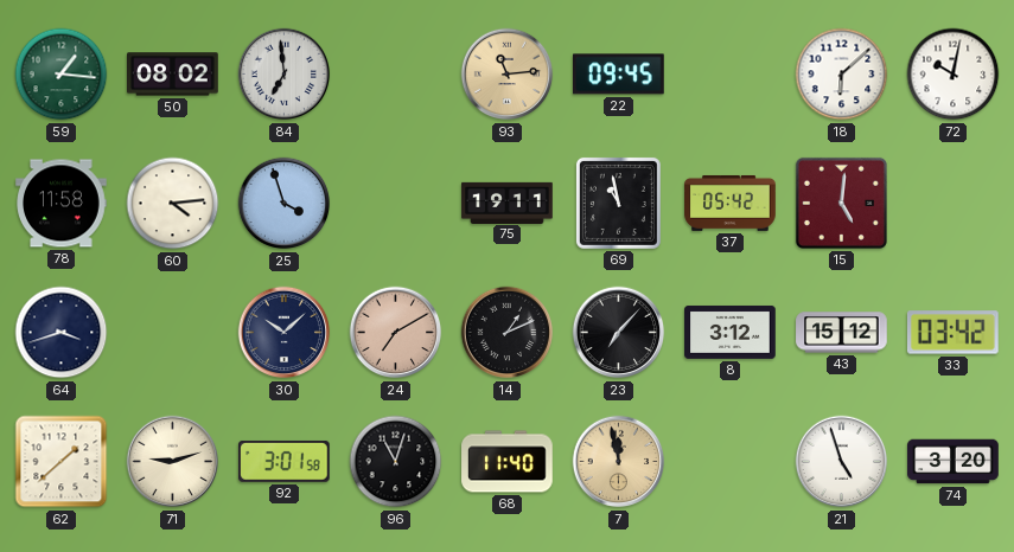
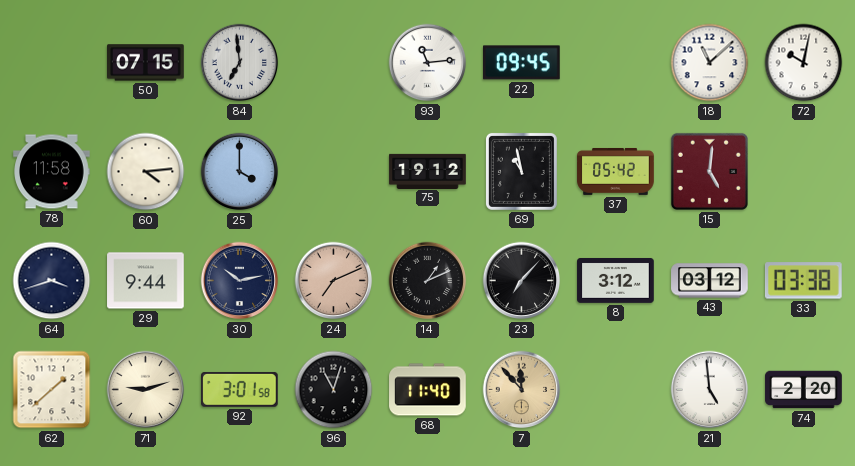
59: 1:16 -> none (62, 75)
50: 08:02 -> 07:15 (146, 63)
93 dial: champagne -> white (428, 63)
18: 6:08 -> 11:08 (710, 63)
25: 3:57 -> 4:00 (240, 172)
75: 19:11 -> 19:12 (428, 171)
29: none -> 9:44 (146, 281)
30: 10:08 -> 10:13 (240, 281)
24: 7:10 -> 7:11 (334, 281)
43: 15:12 -> 03:12 (710, 281)
33: 03:42 -> 03:38 (803, 281)
7: 11:58 -> 11:53 (522, 390)
21: 4:57 -> 4:59 (710, 390)
74: 3:20 -> 2:20 (804, 390)
